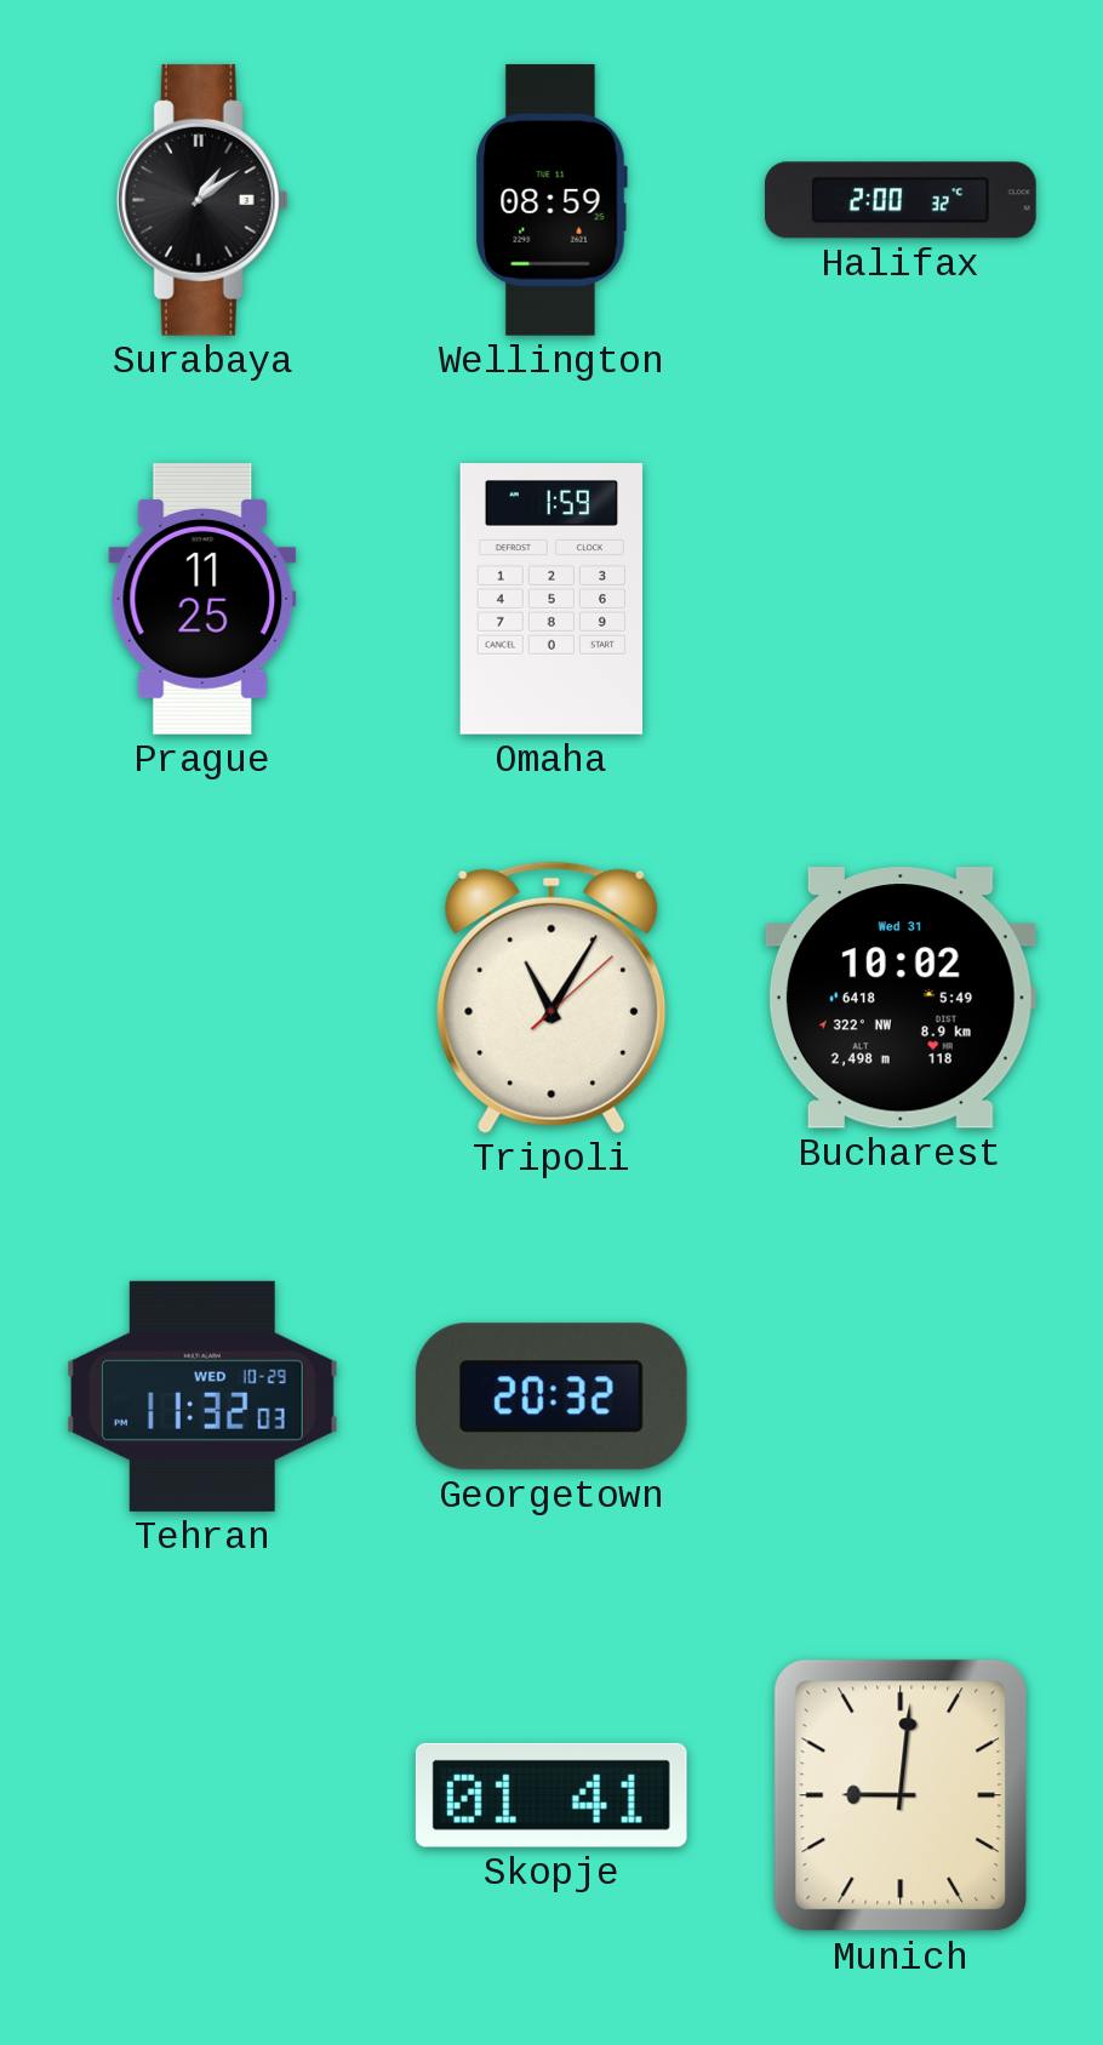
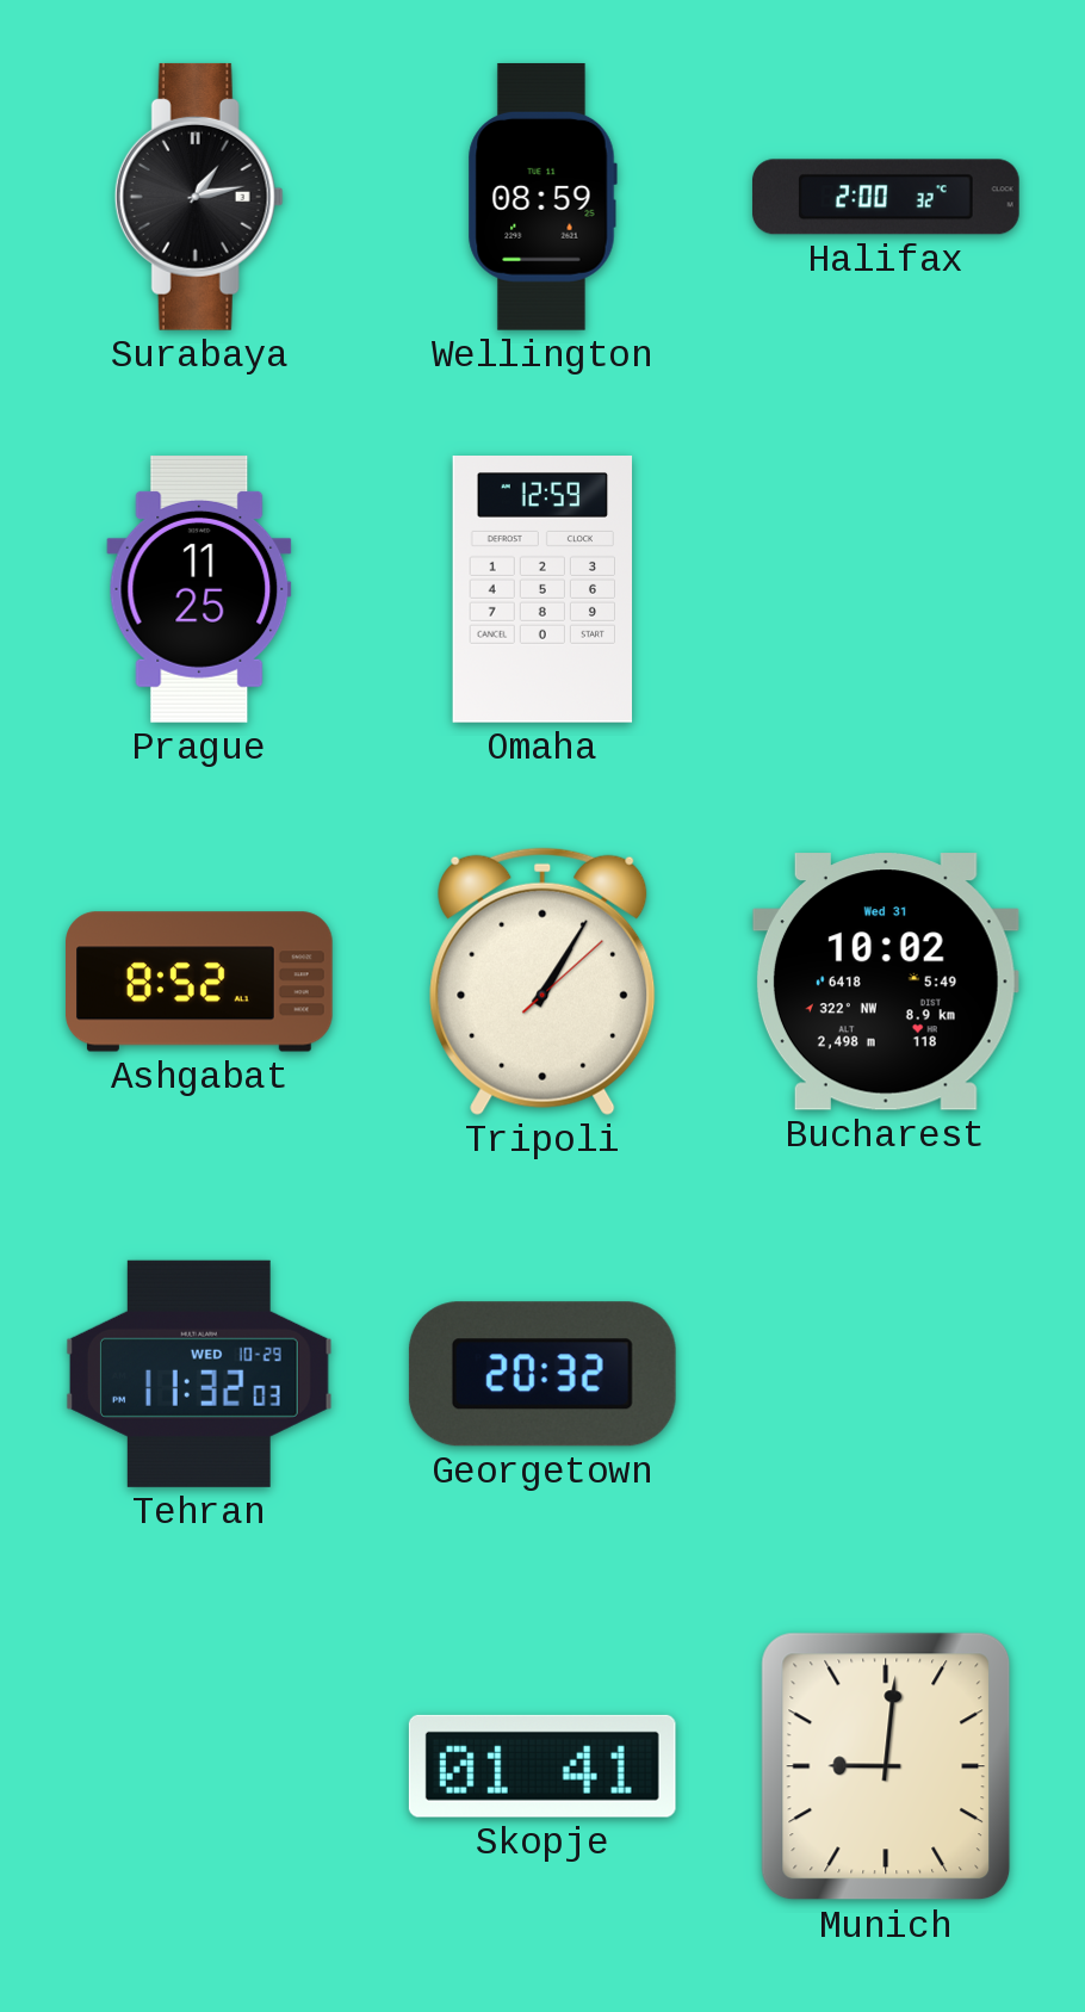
Surabaya: 1:09 -> 1:13 (199, 197)
Omaha: 1:59 -> 12:59 (542, 590)
Ashgabat: none -> 8:52 (200, 982)
Tripoli: 11:05 -> 1:05 (542, 982)
